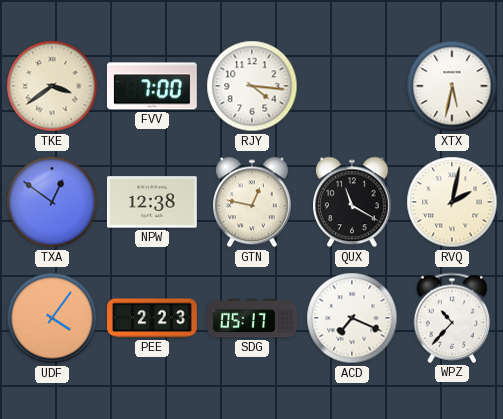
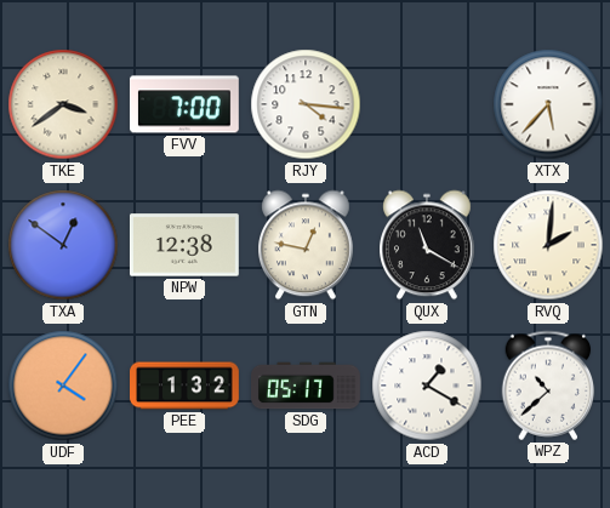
XTX: 5:32 -> 5:37 (548, 104)
RVQ: 2:02 -> 2:01 (548, 245)
PEE: 2:23 -> 1:32 (186, 386)
ACD: 7:19 -> 1:20 (427, 386)
WPZ: 10:37 -> 10:38 (548, 386)
